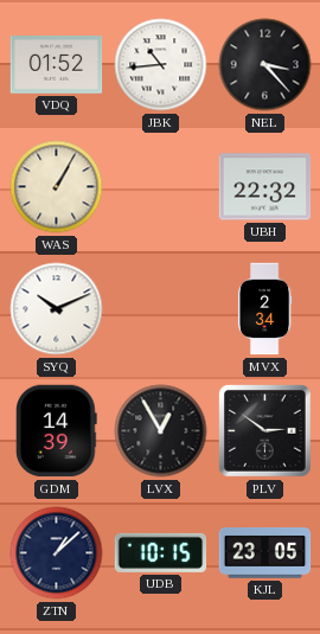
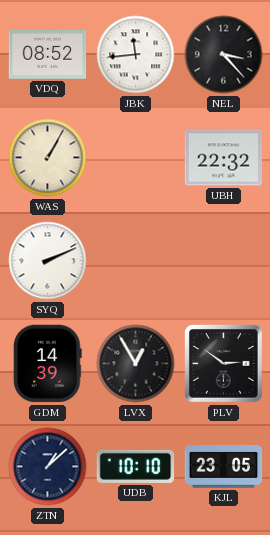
VDQ: 01:52 -> 08:52 (48, 55)
JBK: 10:44 -> 11:44 (136, 55)
SYQ: 10:11 -> 2:11 (48, 261)
MVX: 2:34 -> none (264, 309)
UDB: 10:15 -> 10:10 (136, 466)
